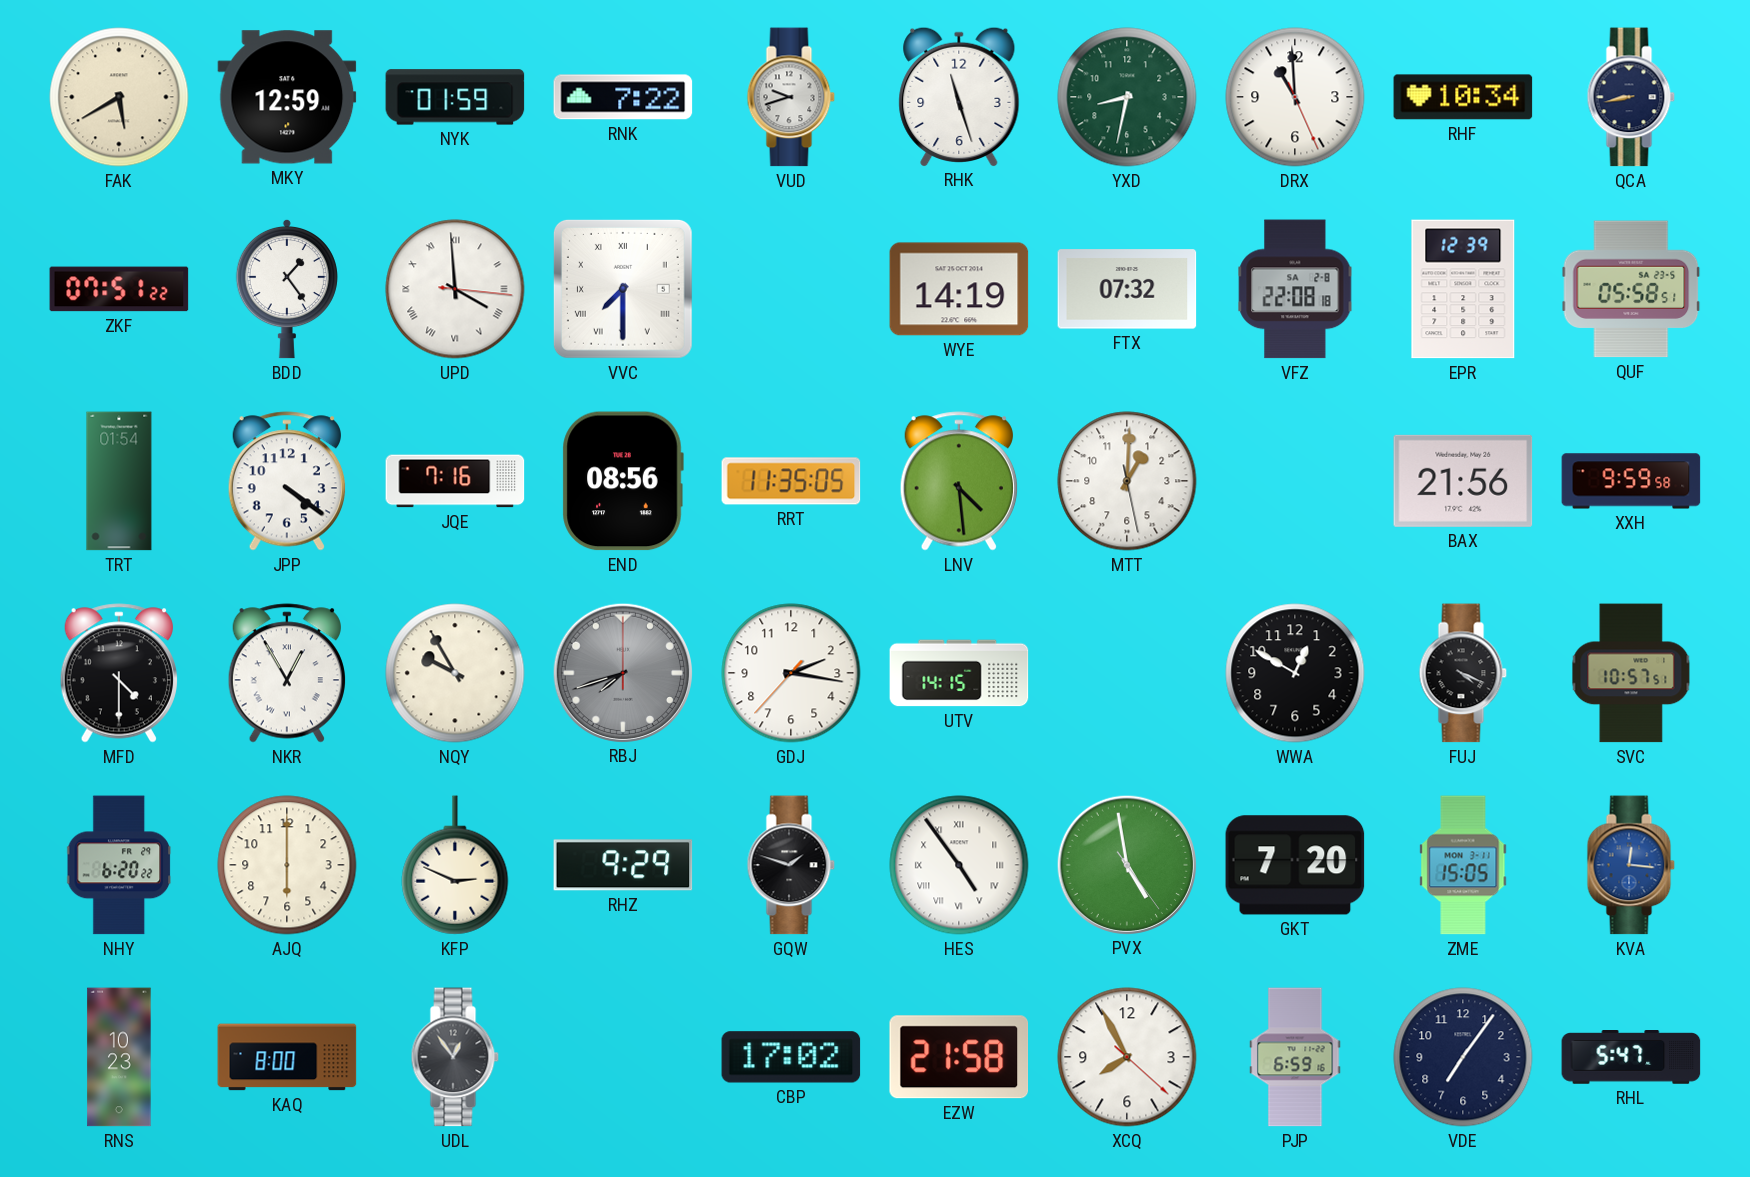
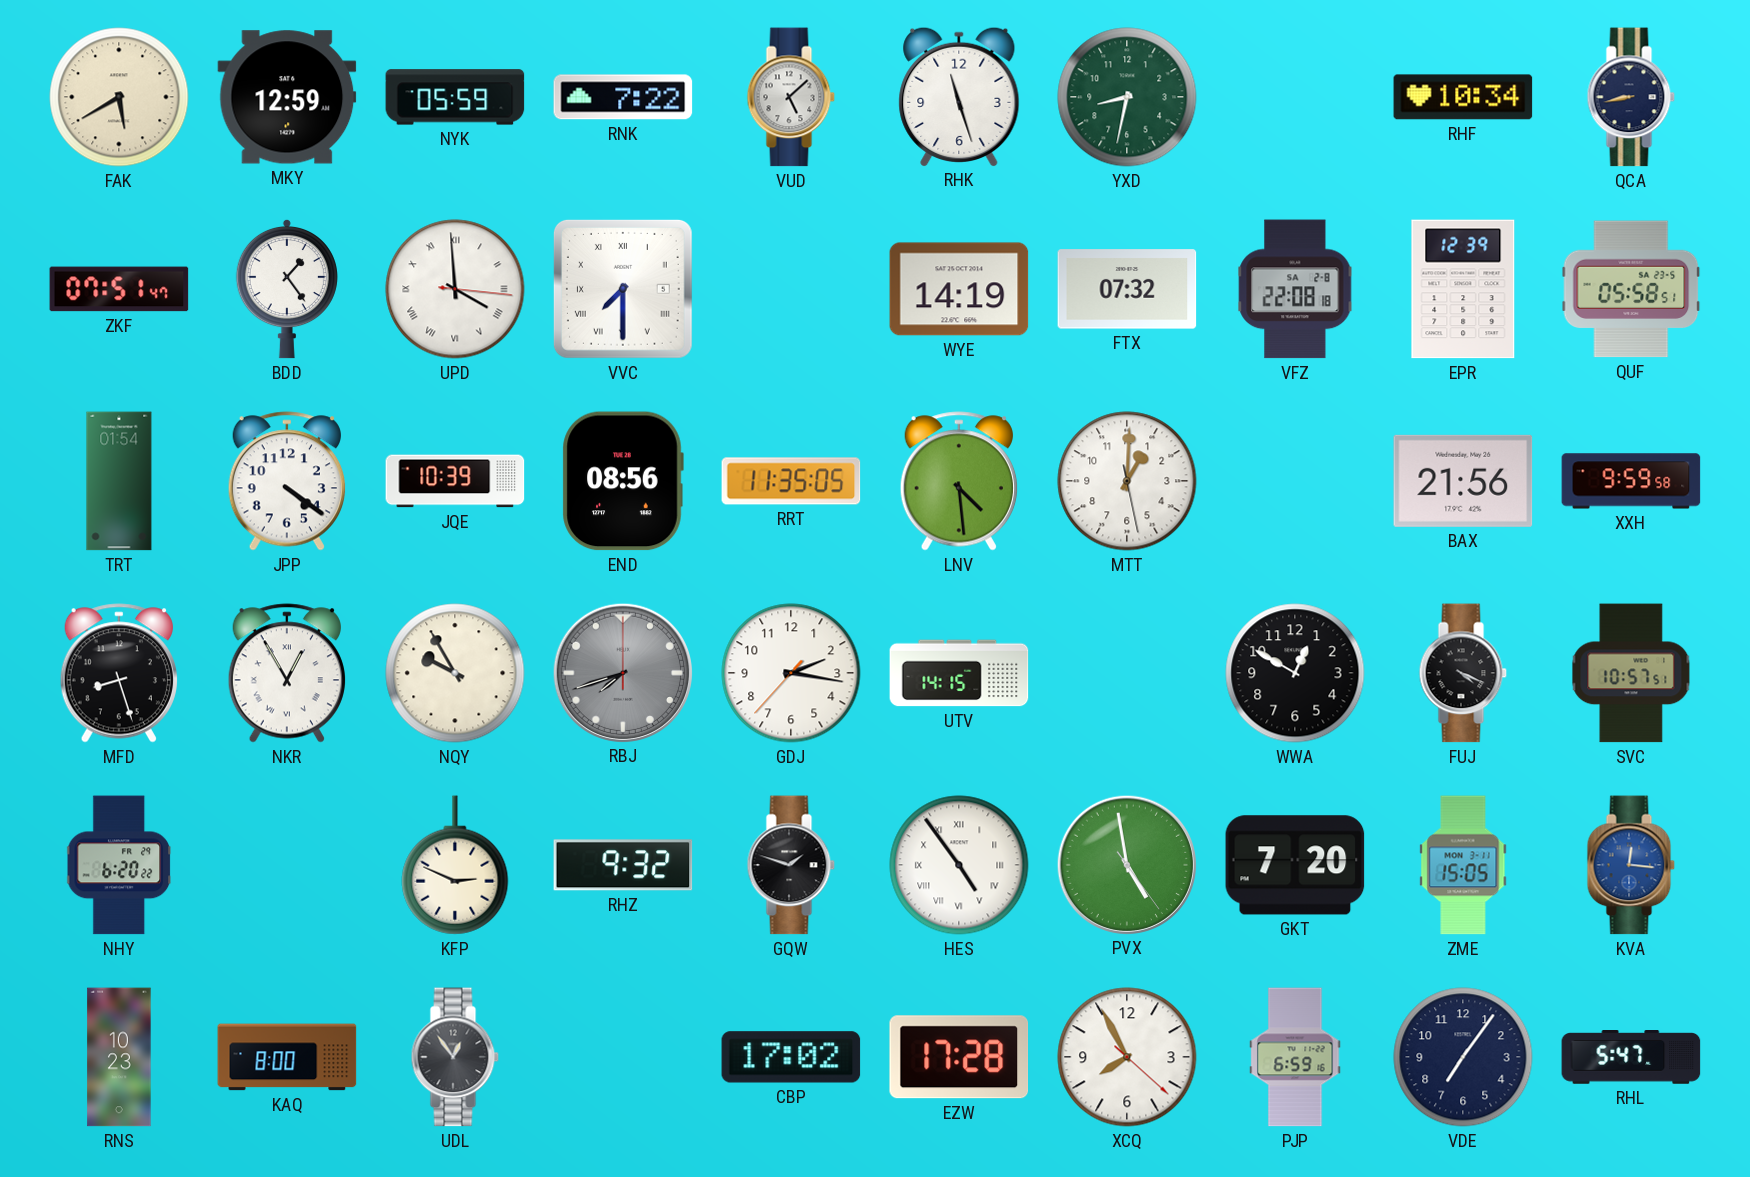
NYK: 01:59 -> 05:59 (455, 97)
VUD: 9:42 -> 5:08 (791, 97)
DRX: 10:59 -> none (1295, 97)
ZKF: 07:51:22 -> 07:51:47 (119, 289)
JQE: 7:16 -> 10:39 (455, 481)
MFD: 4:30 -> 8:27 (119, 673)
AJQ: 6:00 -> none (287, 865)
RHZ: 9:29 -> 9:32 (623, 865)
EZW: 21:58 -> 17:28 (958, 1057)
